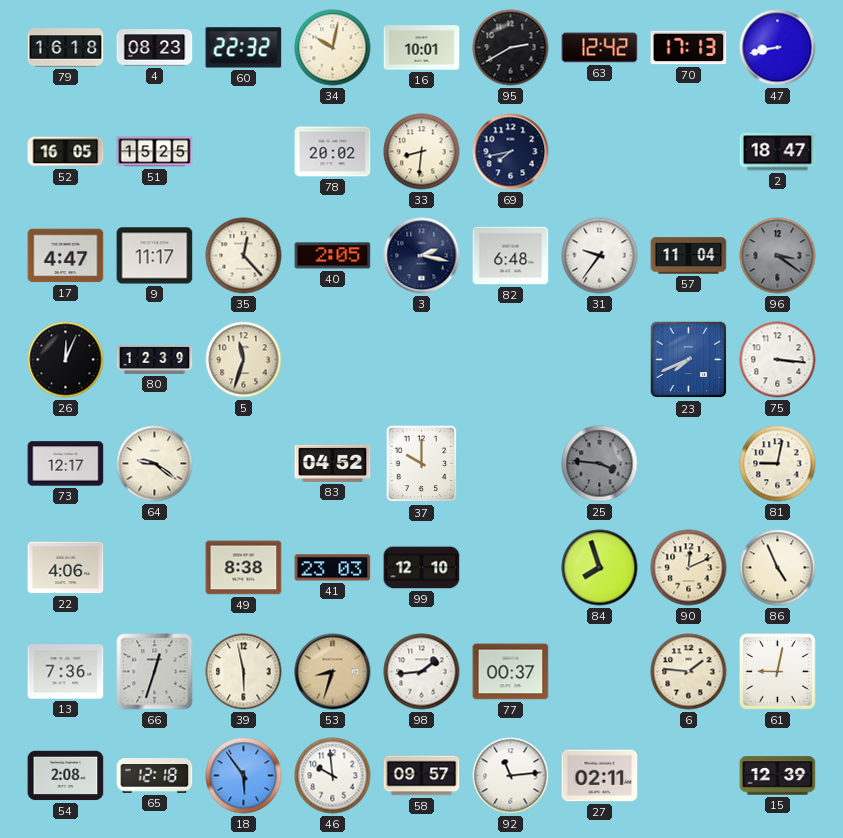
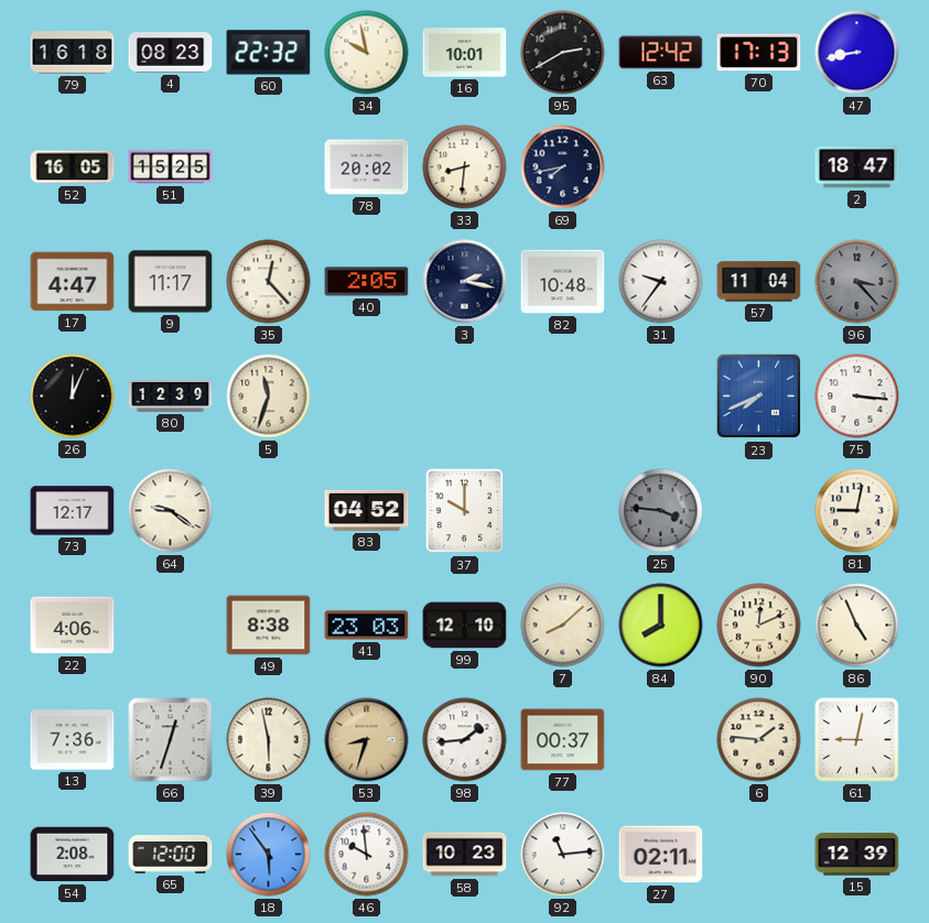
34: 10:02 -> 9:58 (367, 53)
82: 6:48 -> 10:48 (563, 282)
96: 3:21 -> 3:23 (857, 282)
7: none -> 8:08 (563, 626)
84: 7:57 -> 8:00 (661, 626)
65: 12:18 -> 12:00 (171, 855)
58: 09:57 -> 10:23 (465, 855)
